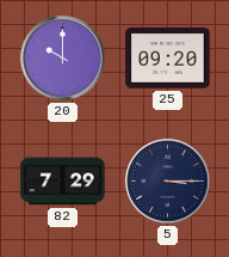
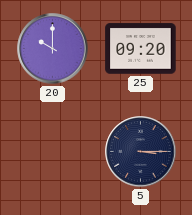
82: 7:29 -> none (63, 182)
